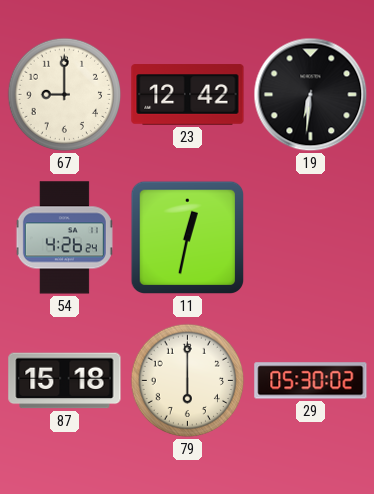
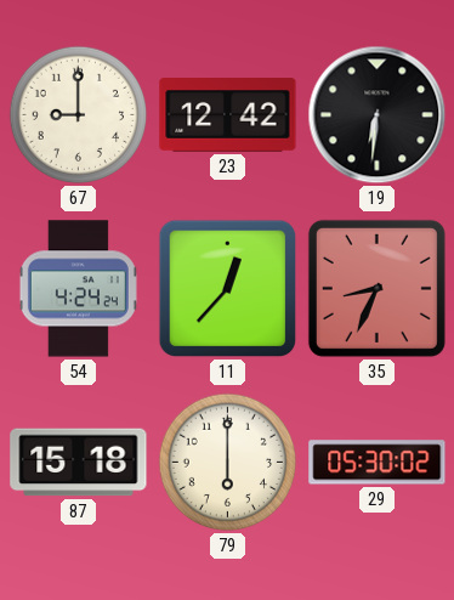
54: 4:26 -> 4:24 (78, 289)
11: 12:32 -> 12:37 (228, 289)
35: none -> 8:34 (376, 288)
